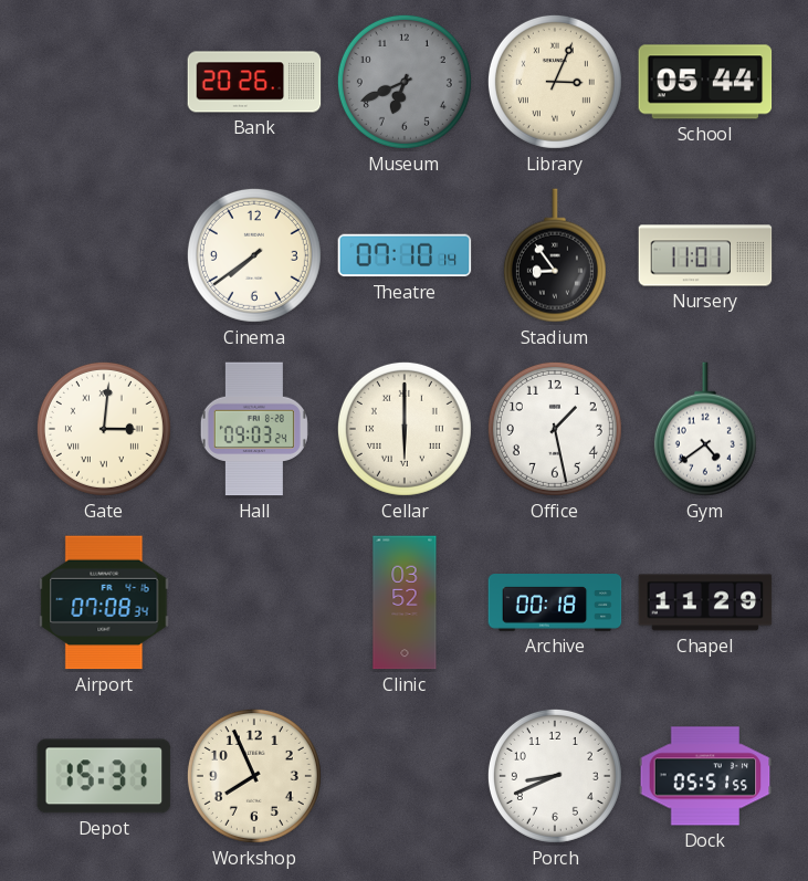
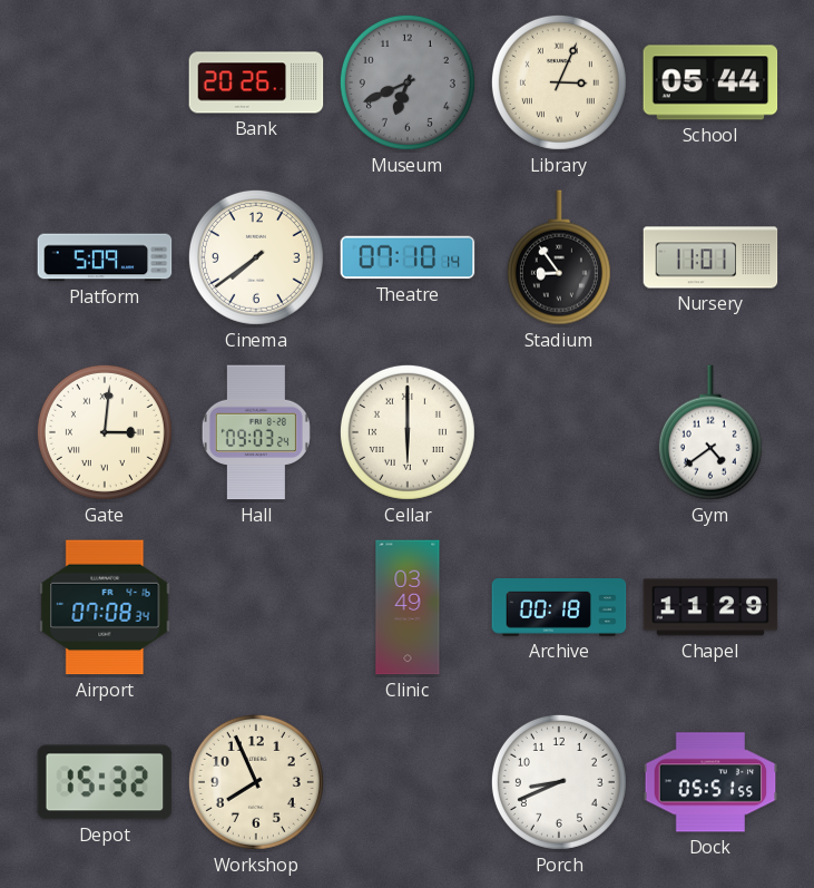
Platform: none -> 5:09 (105, 257)
Office: 1:28 -> none (555, 429)
Clinic: 03:52 -> 03:49 (408, 607)
Depot: 15:31 -> 15:32 (105, 782)
